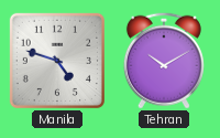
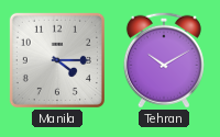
Manila: 4:48 -> 4:15 (57, 60)
